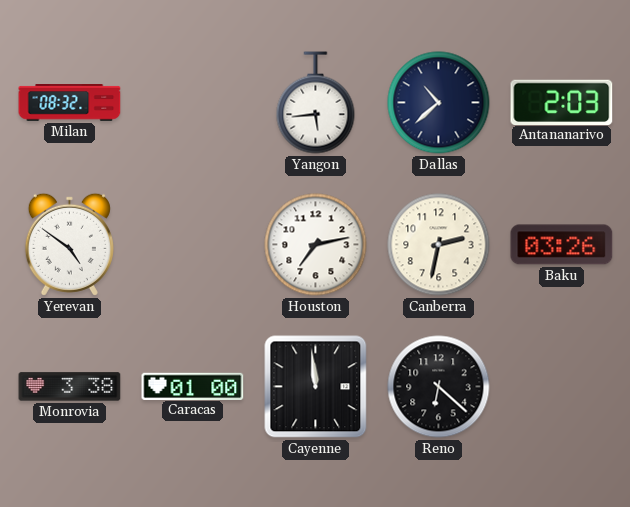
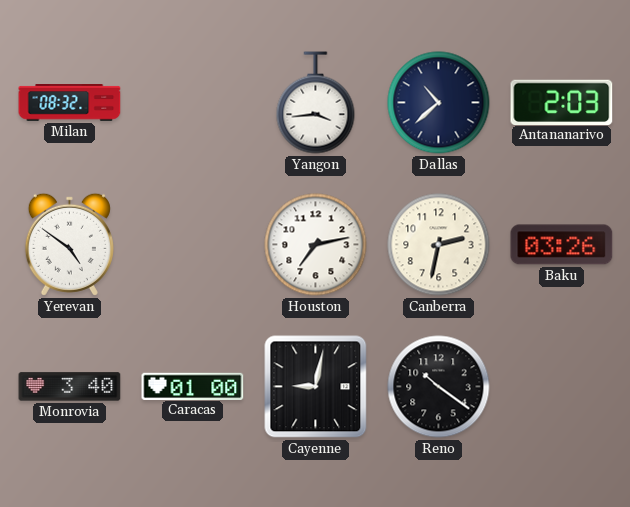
Yangon: 5:44 -> 3:44 (316, 103)
Monrovia: 3:38 -> 3:40 (70, 387)
Cayenne: 11:59 -> 9:02 (316, 387)
Reno: 6:22 -> 10:21 (439, 387)
